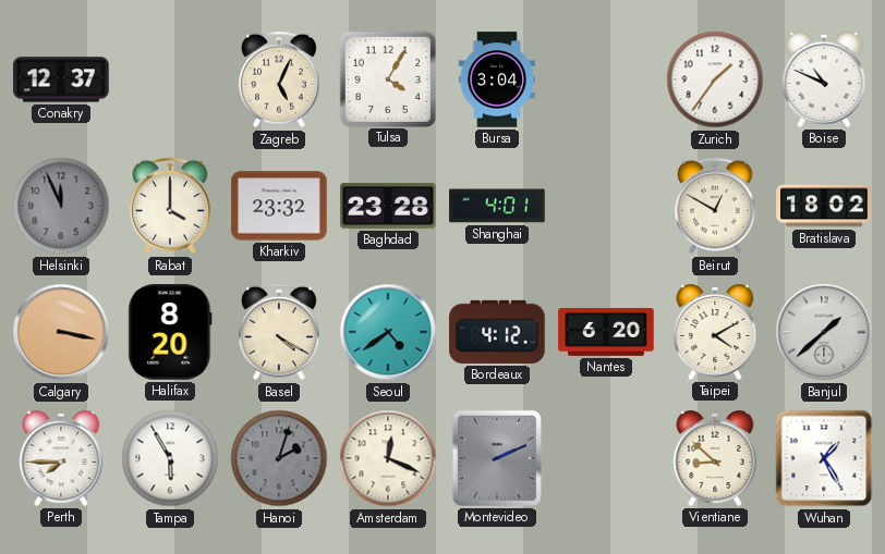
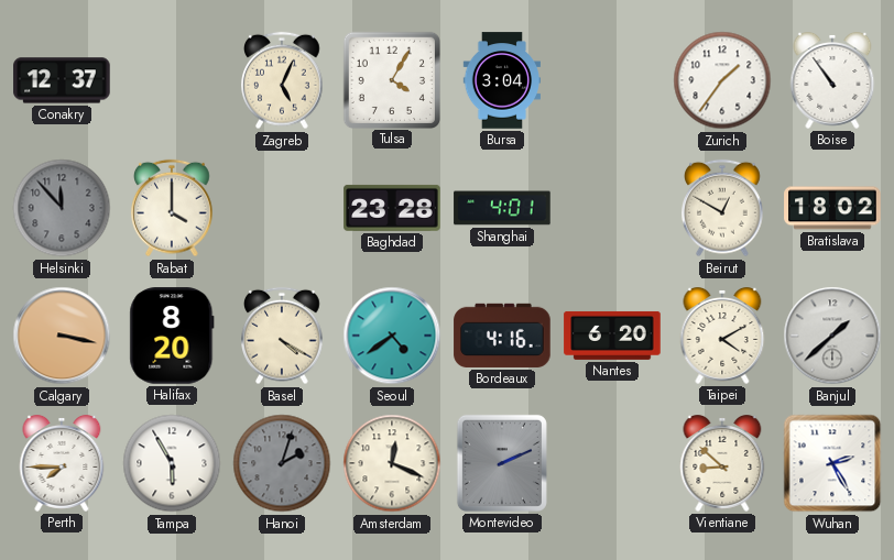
Boise: 10:49 -> 10:54 (832, 81)
Helsinki: 11:56 -> 11:53 (62, 208)
Kharkiv: 23:32 -> none (279, 206)
Bordeaux: 4:12 -> 4:16 (502, 336)
Wuhan: 1:25 -> 2:25 (832, 463)
